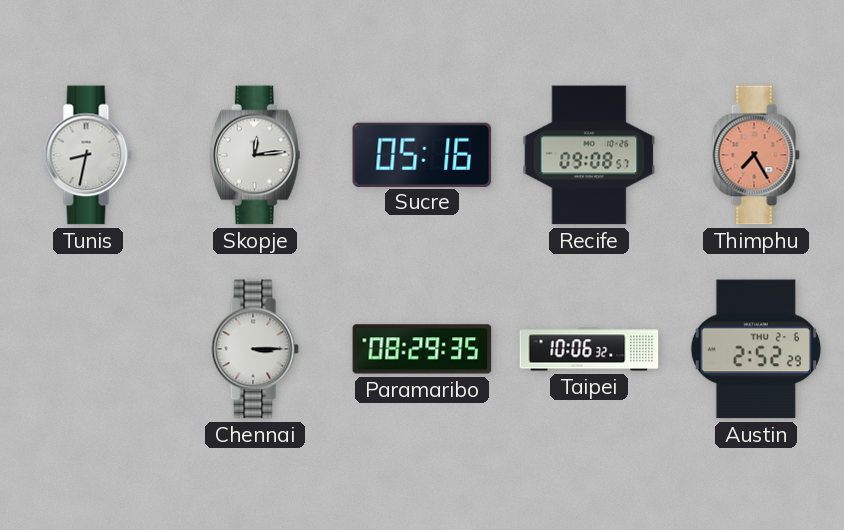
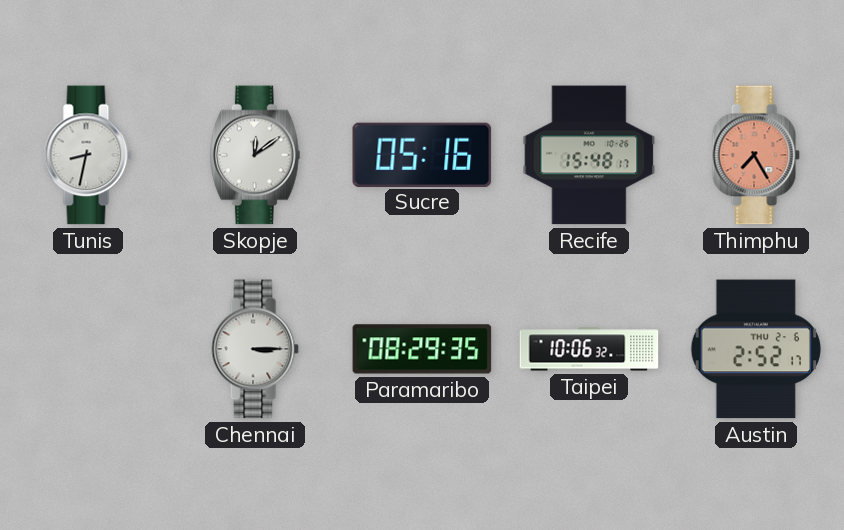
Skopje: 12:14 -> 12:09 (255, 155)
Recife: 09:08 -> 15:48 (589, 155)
Austin: 2:52:29 -> 2:52:17 (756, 349)
